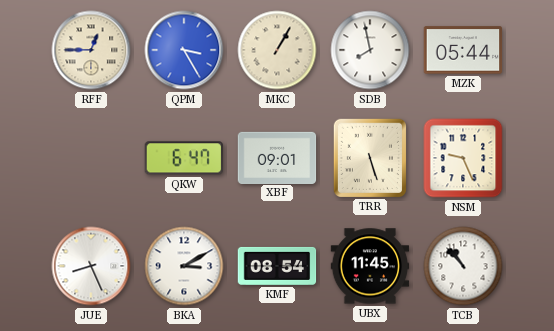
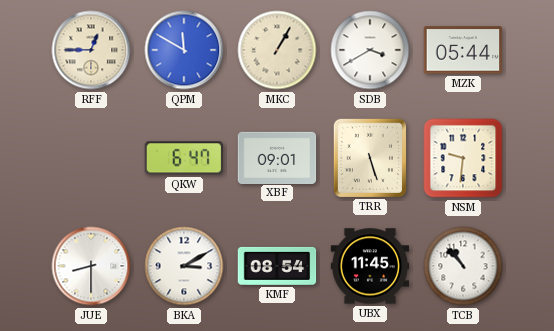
QPM: 3:25 -> 11:50 (184, 50)
SDB: 7:58 -> 3:40 (370, 50)
NSM: 9:26 -> 9:31 (463, 158)
JUE: 8:26 -> 8:30 (91, 266)
